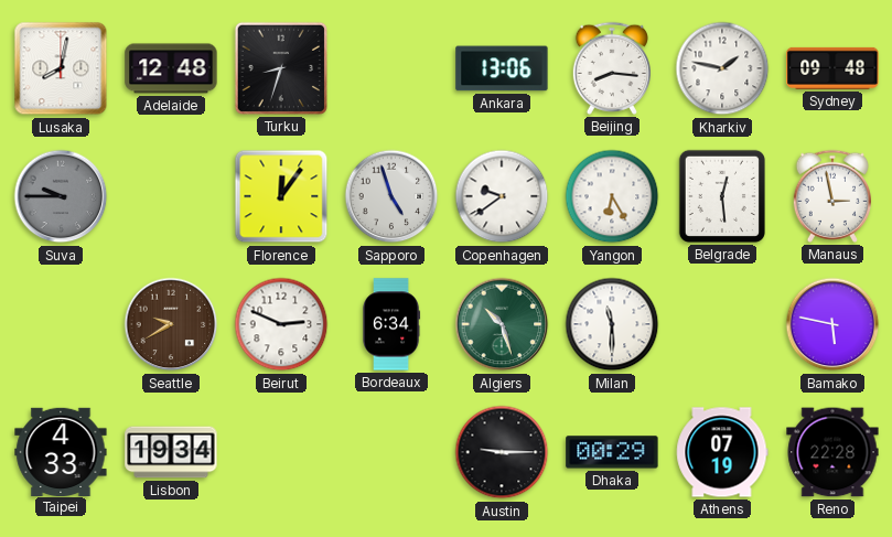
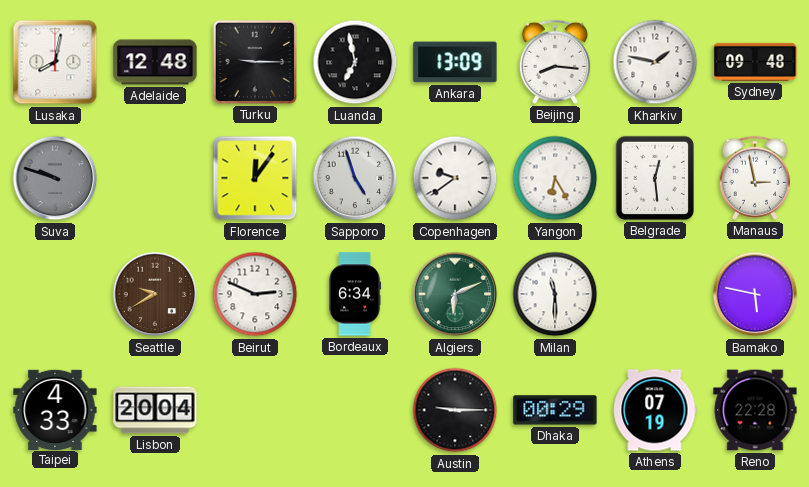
Turku: 8:33 -> 9:15 (255, 62)
Luanda: none -> 6:58 (355, 62)
Ankara: 13:06 -> 13:09 (455, 62)
Suva: 9:45 -> 9:48 (55, 178)
Algiers: 10:27 -> 6:11 (455, 294)
Lisbon: 19:34 -> 20:04 (155, 410)
